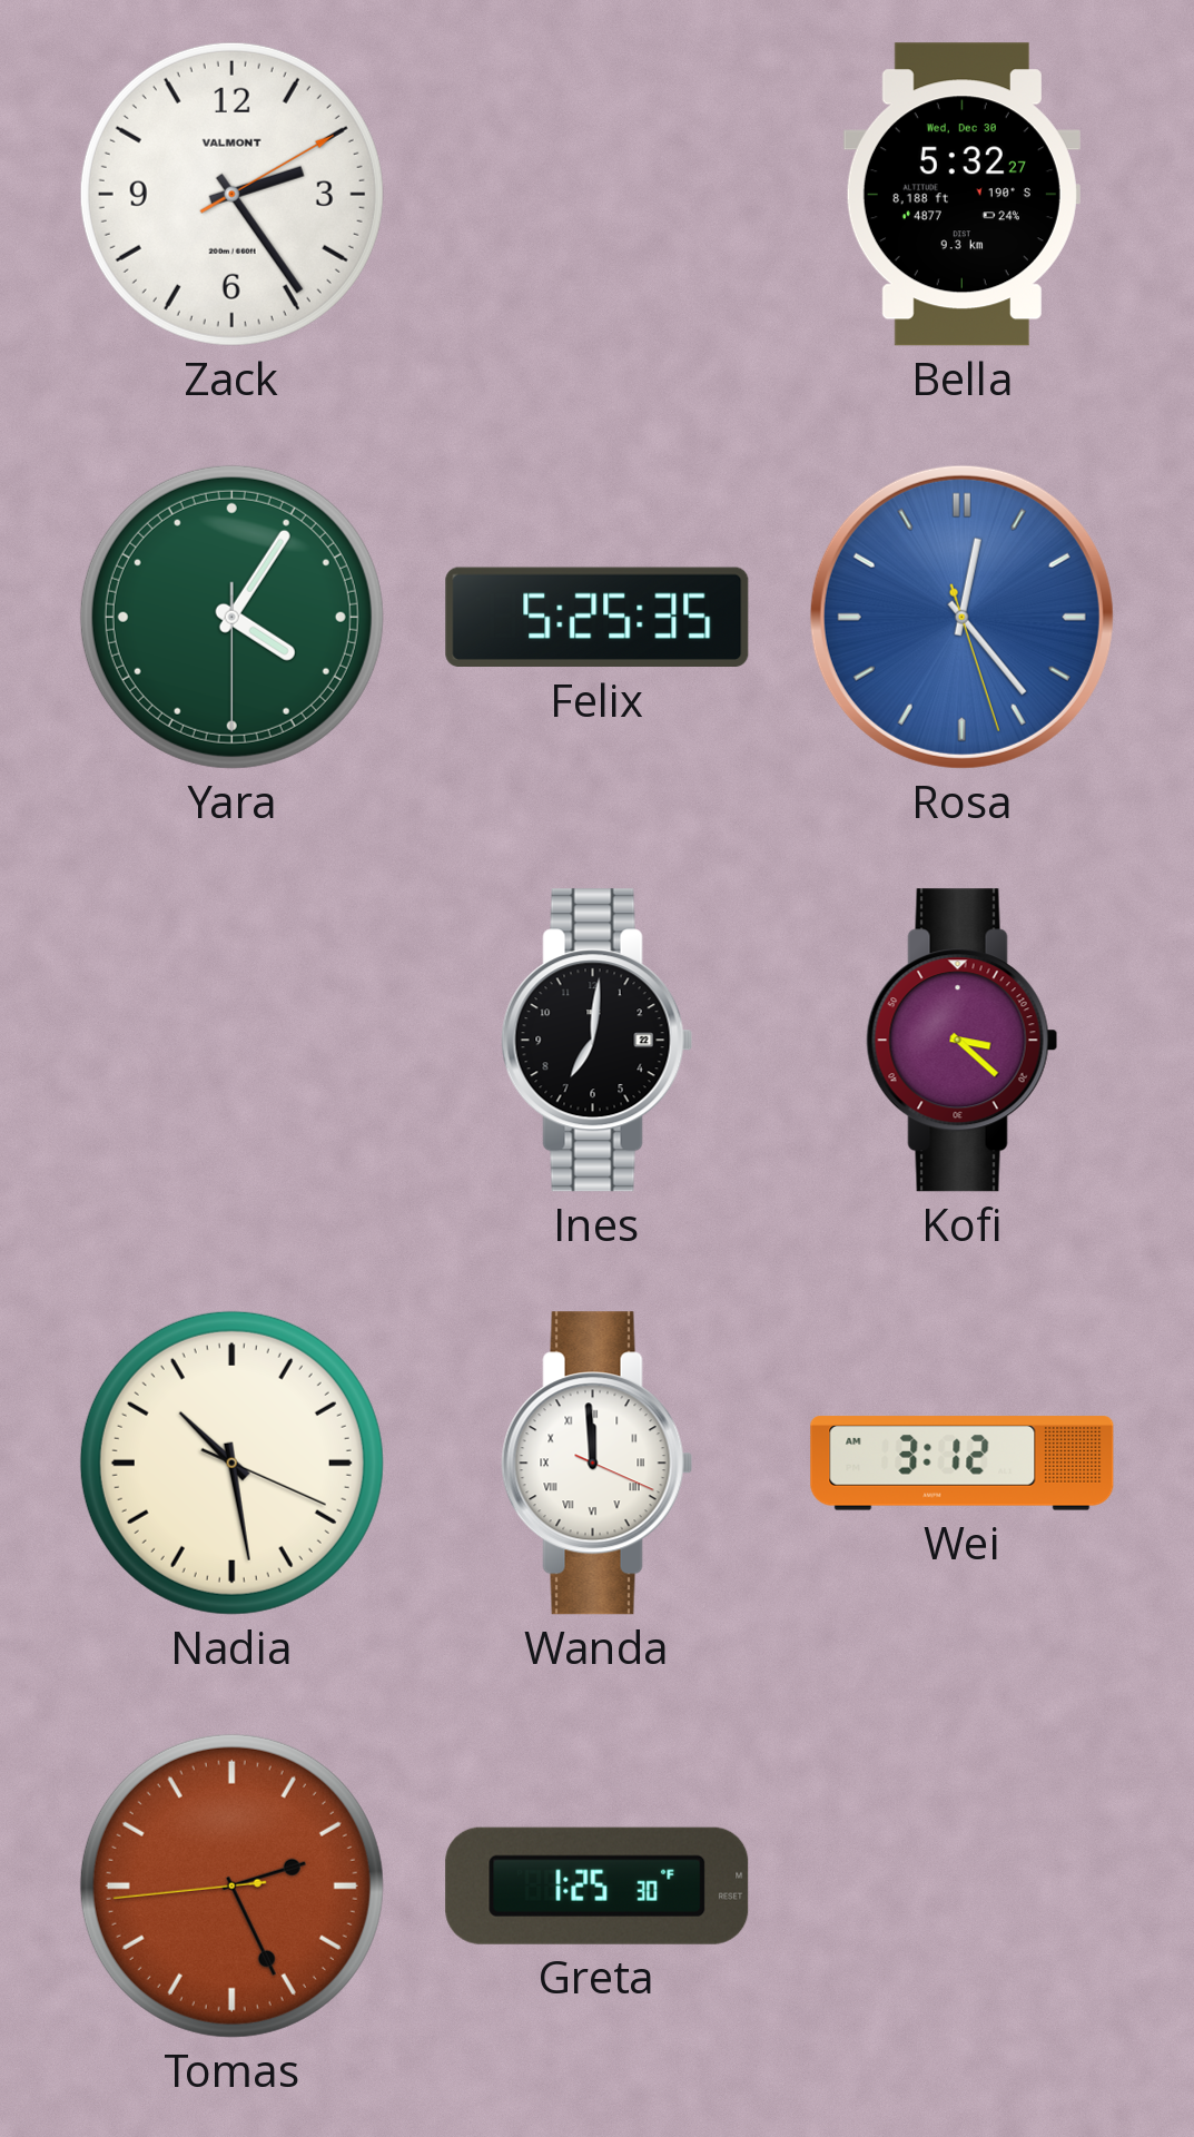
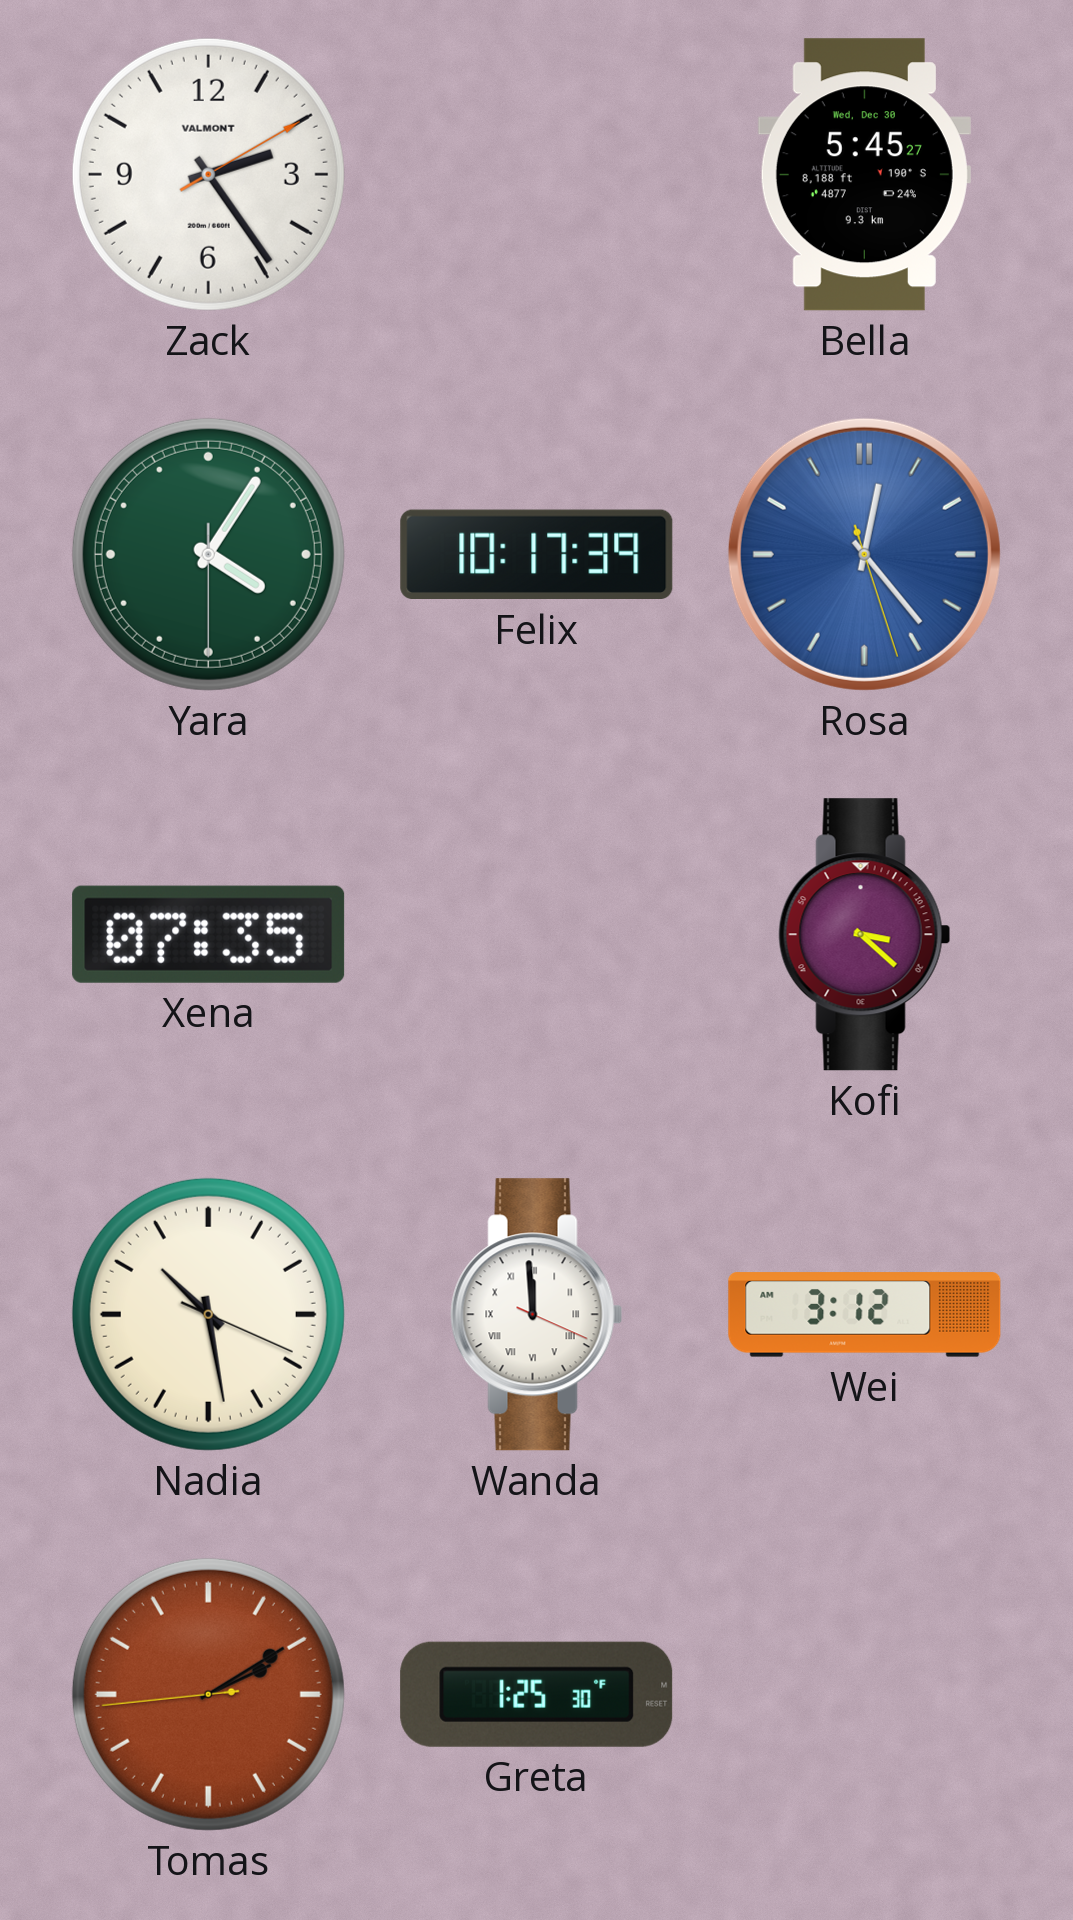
Bella: 5:32 -> 5:45 (864, 175)
Felix: 5:25 -> 10:17 (537, 555)
Xena: none -> 07:35 (209, 934)
Ines: 7:01 -> none (598, 1041)
Tomas: 2:25 -> 2:09 (208, 1694)
